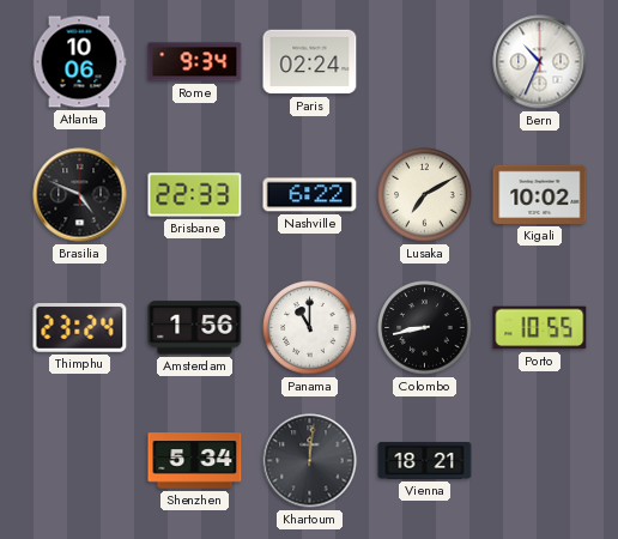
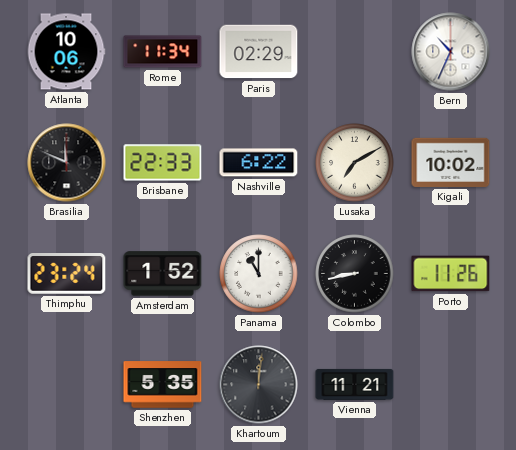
Rome: 9:34 -> 11:34 (163, 52)
Paris: 02:24 -> 02:29 (259, 52)
Brasilia: 4:49 -> 11:49 (67, 163)
Amsterdam: 1:56 -> 1:52 (163, 274)
Porto: 10:55 -> 11:26 (451, 274)
Shenzhen: 5:34 -> 5:35 (163, 385)
Vienna: 18:21 -> 11:21 (355, 384)
